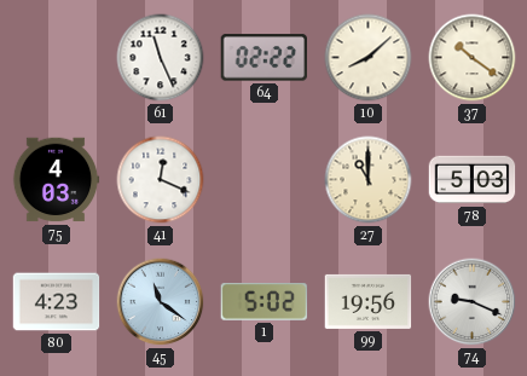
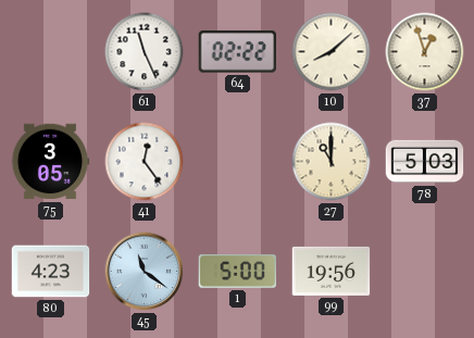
37: 10:21 -> 12:57 (425, 52)
75: 4:03 -> 3:05 (50, 162)
41: 12:19 -> 12:24 (145, 162)
1: 5:02 -> 5:00 (238, 272)
74: 9:19 -> none (473, 302)
